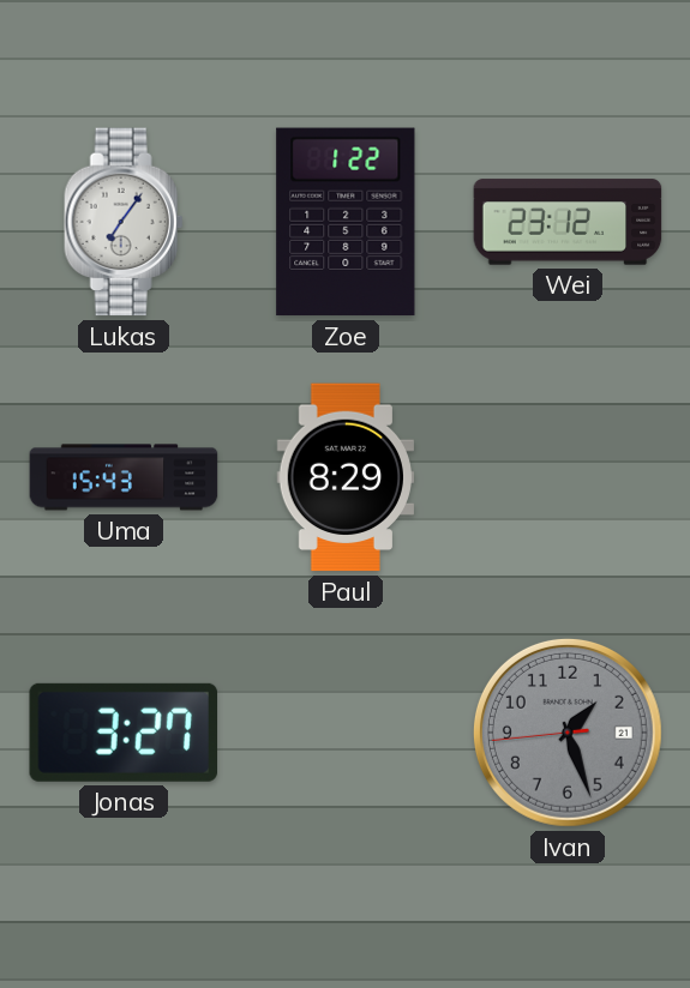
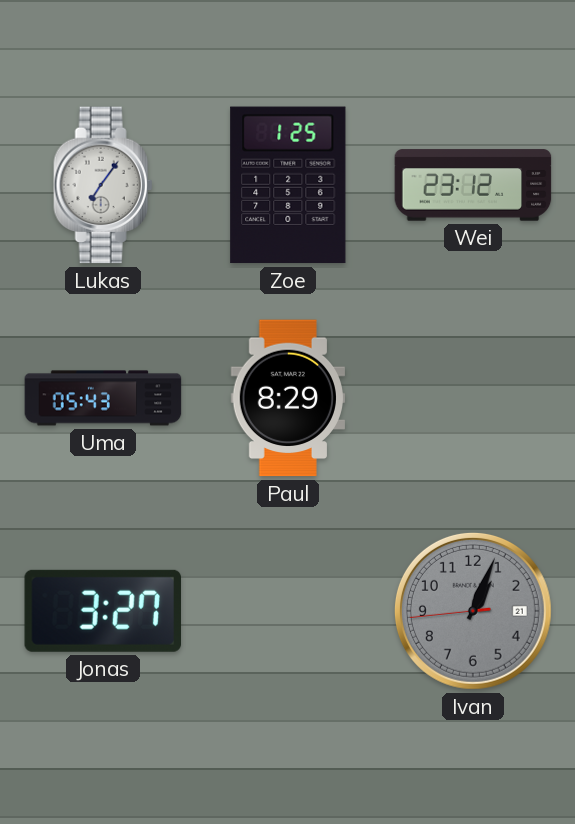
Zoe: 1:22 -> 1:25 (288, 185)
Uma: 15:43 -> 05:43 (103, 398)
Ivan: 1:26 -> 1:03 (473, 611)
